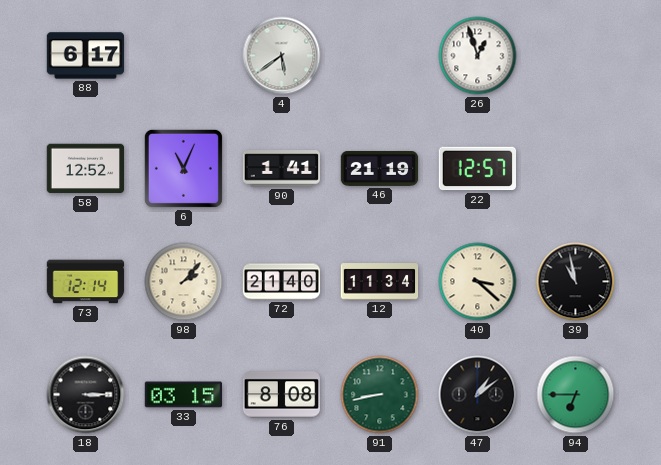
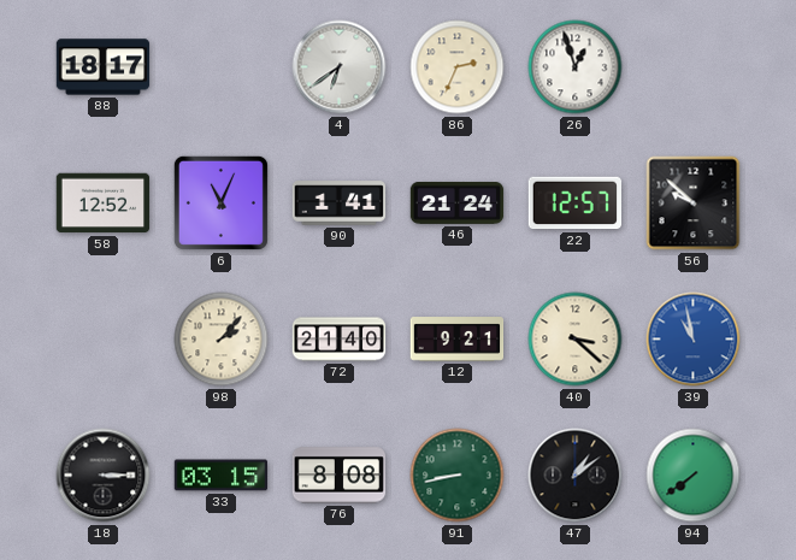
88: 6:17 -> 18:17 (104, 67)
4: 5:39 -> 6:39 (340, 67)
86: none -> 2:34 (458, 67)
46: 21:19 -> 21:24 (458, 202)
56: none -> 9:52 (694, 204)
73: 12:14 -> none (86, 282)
12: 11:34 -> 9:21 (458, 340)
39 dial: black -> blue (694, 340)
94: 6:45 -> 7:39 (694, 476)
